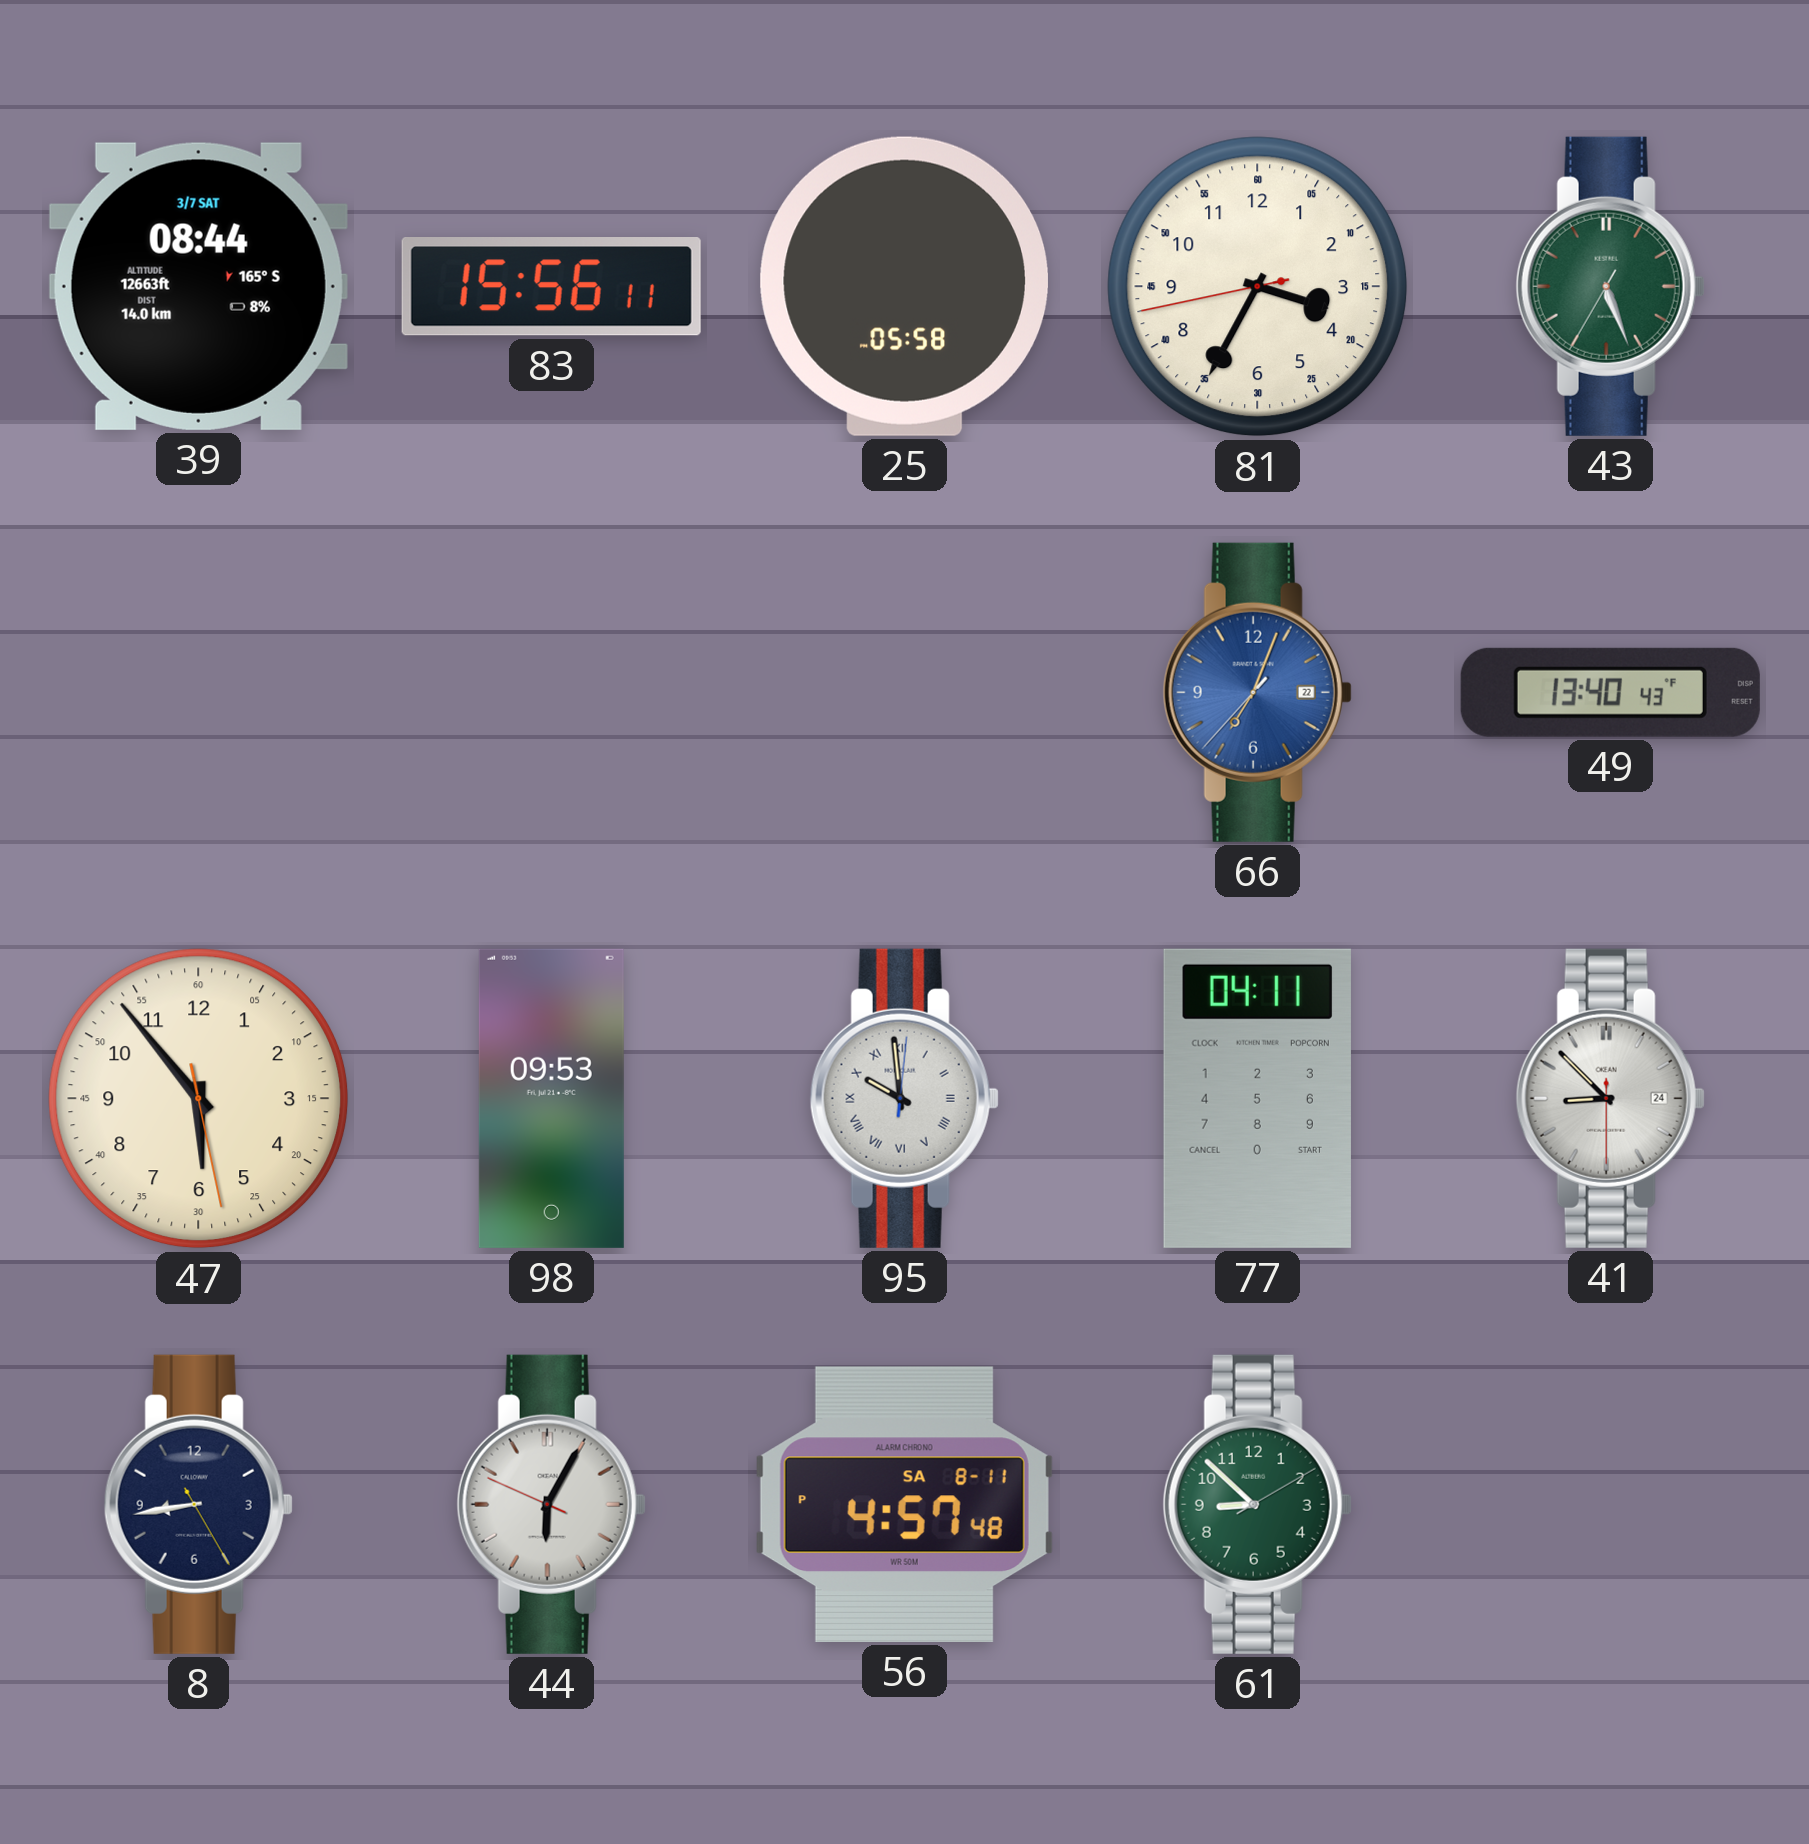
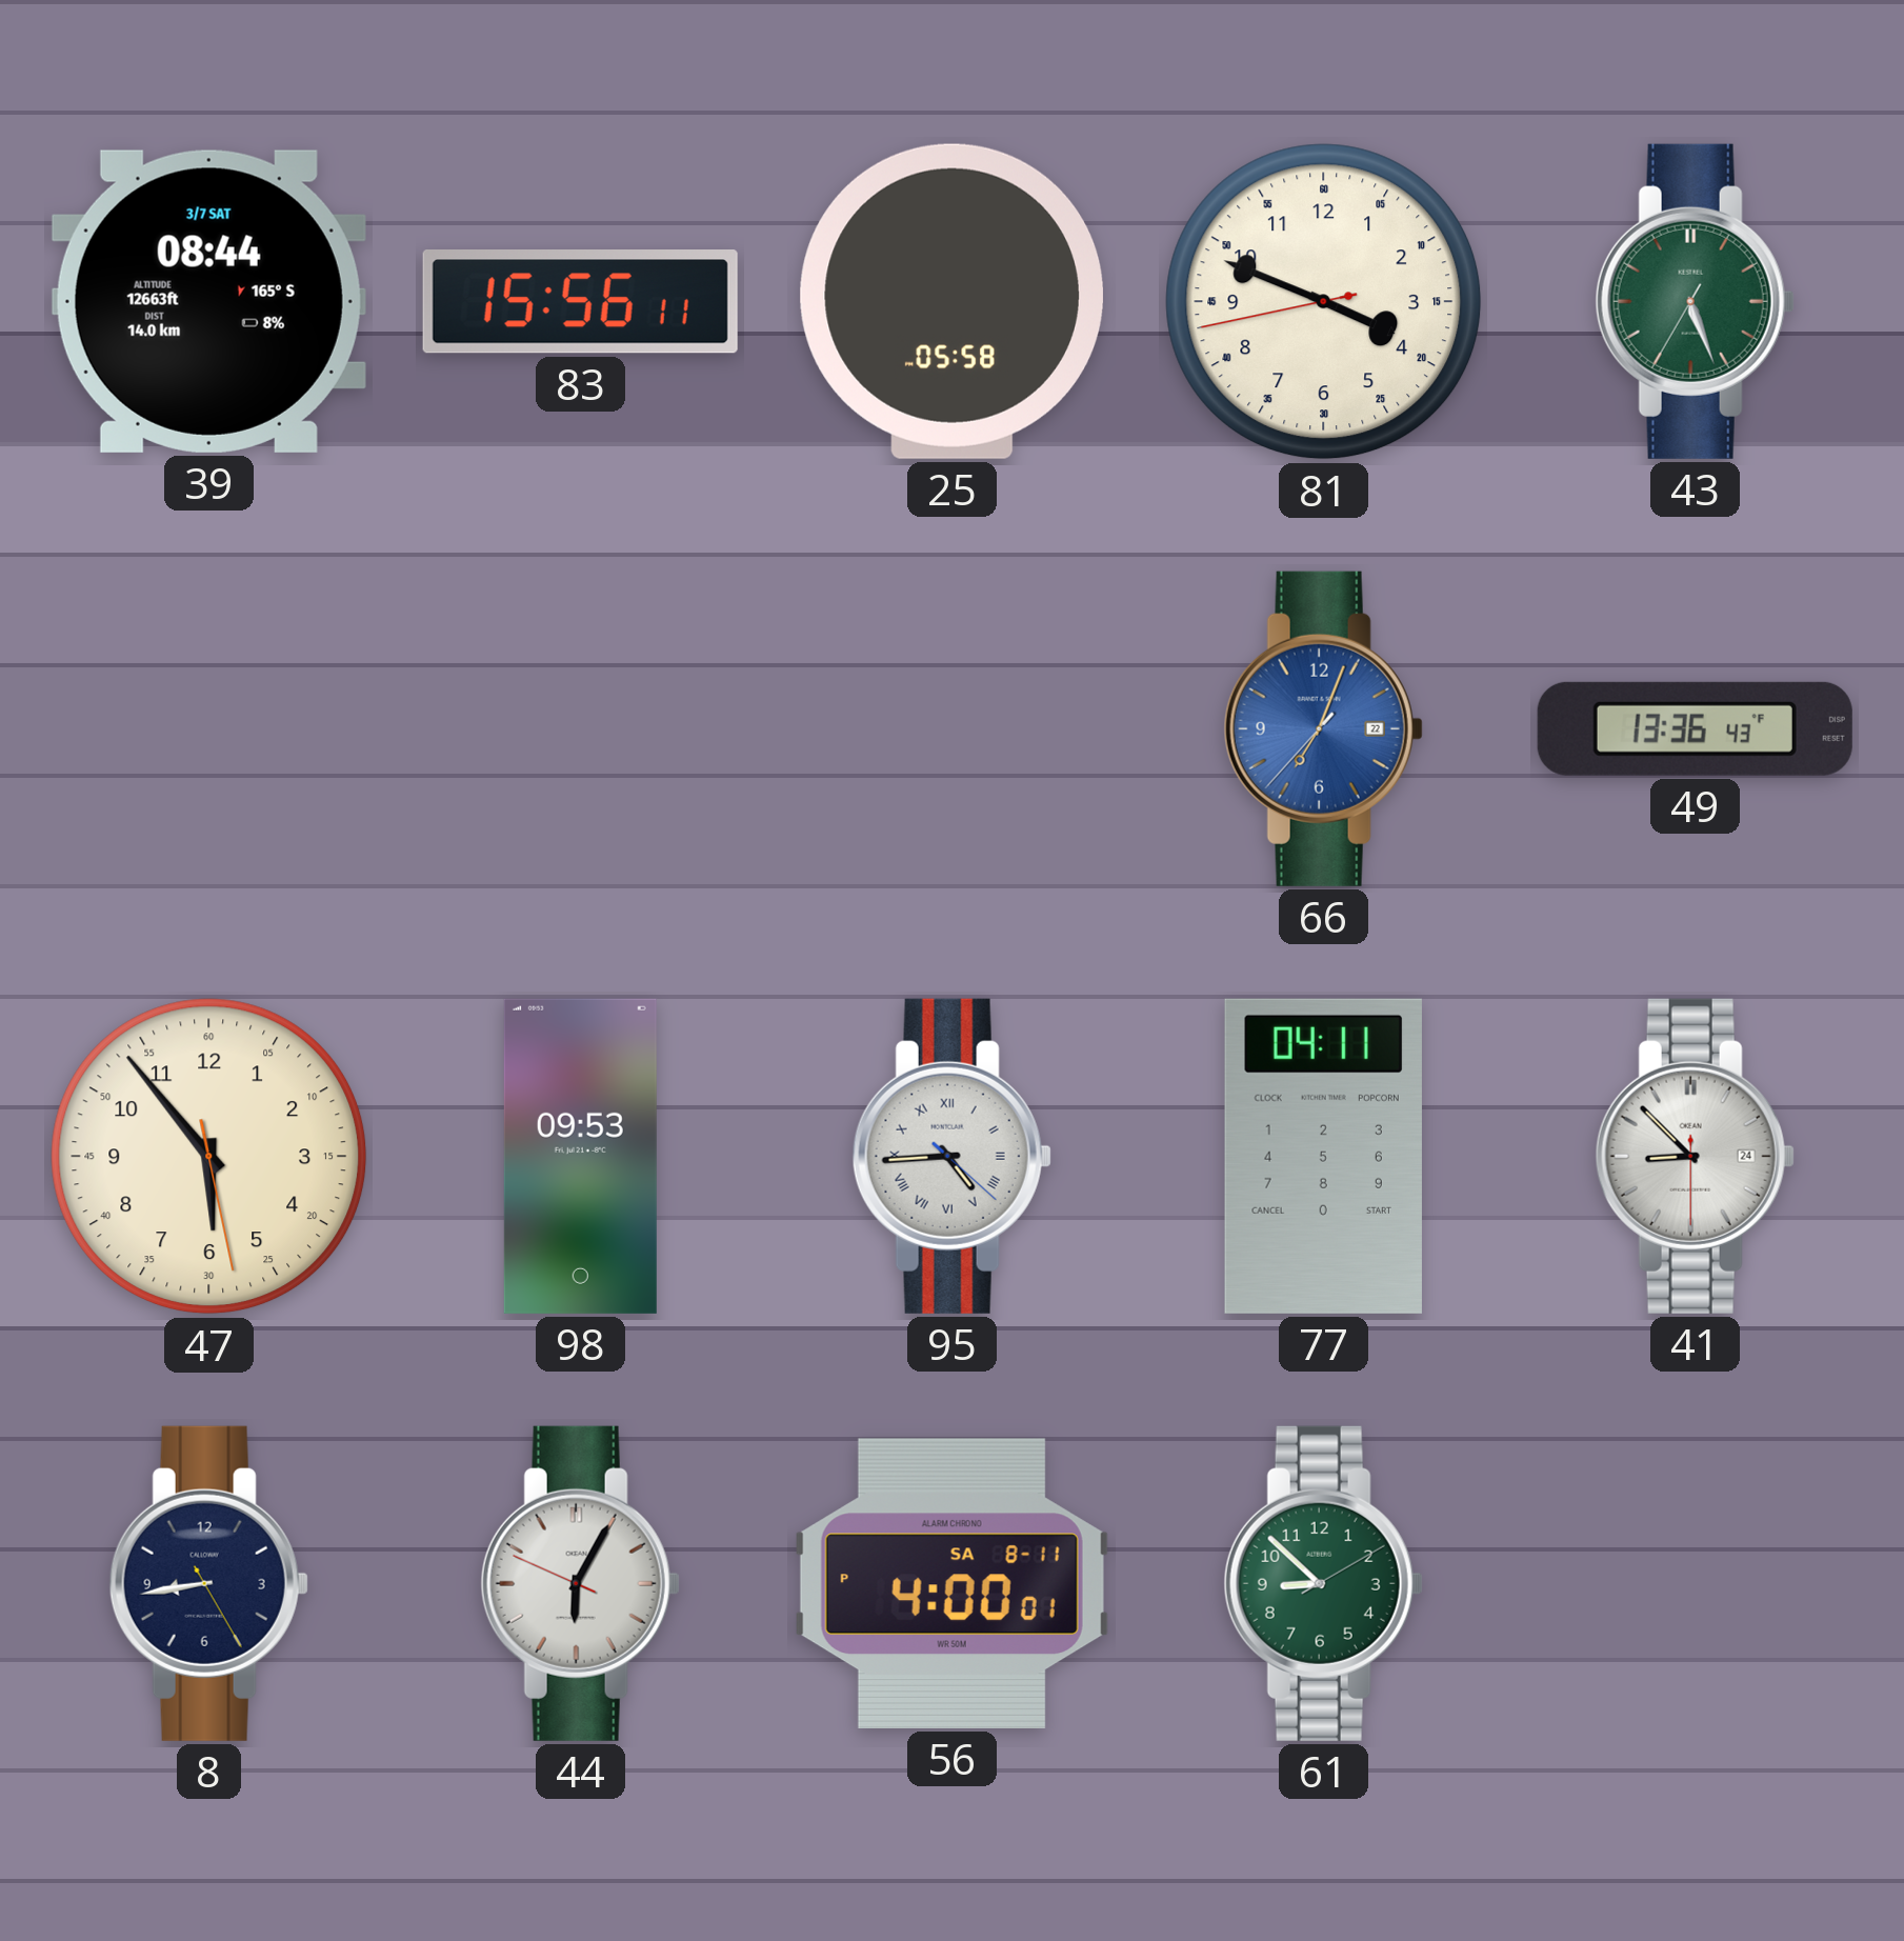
81: 3:34 -> 3:48 (1324, 302)
49: 13:40 -> 13:36 (1695, 728)
95: 9:59 -> 4:44 (951, 1156)
56: 4:57 -> 4:00 (951, 1583)
